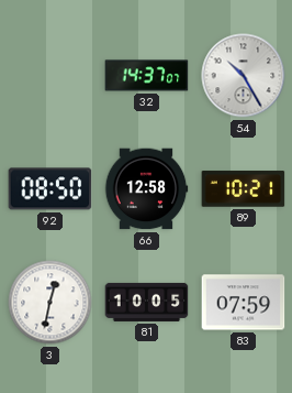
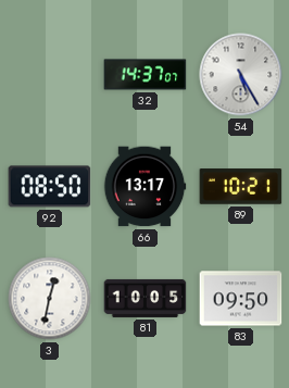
54: 10:25 -> 5:25 (241, 75)
66: 12:58 -> 13:17 (144, 187)
83: 07:59 -> 09:50 (241, 299)
